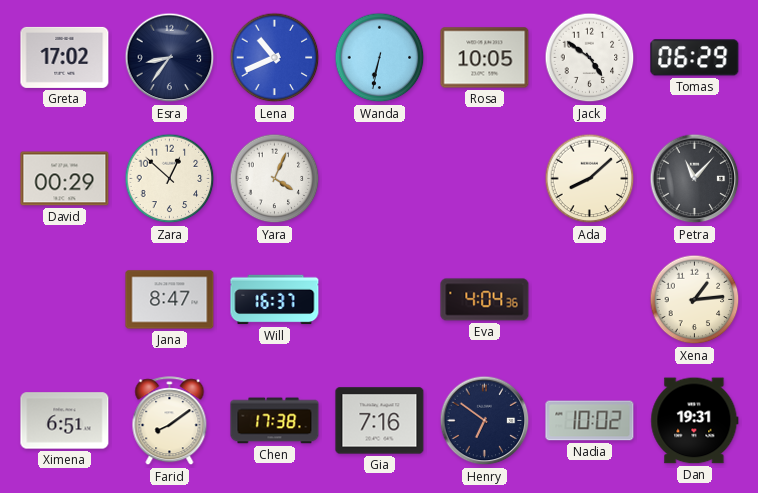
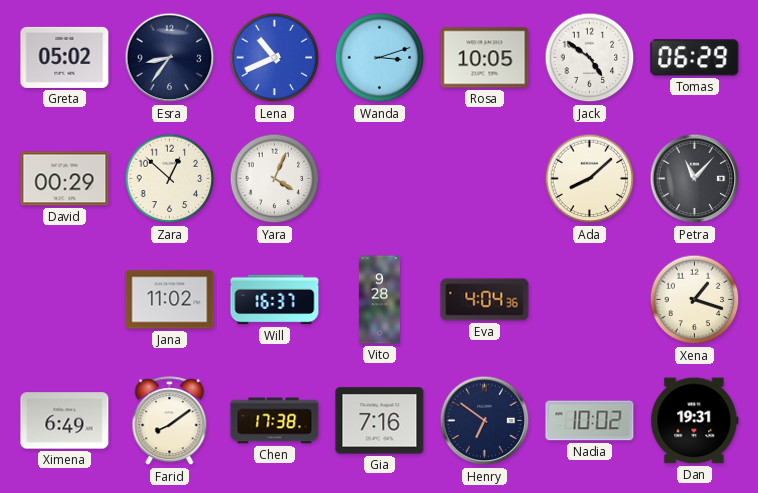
Greta: 17:02 -> 05:02 (65, 57)
Wanda: 6:32 -> 3:12 (380, 58)
Jana: 8:47 -> 11:02 (170, 300)
Vito: none -> 9:28 (379, 300)
Xena: 1:14 -> 1:18 (695, 300)
Ximena: 6:51 -> 6:49 (65, 421)
